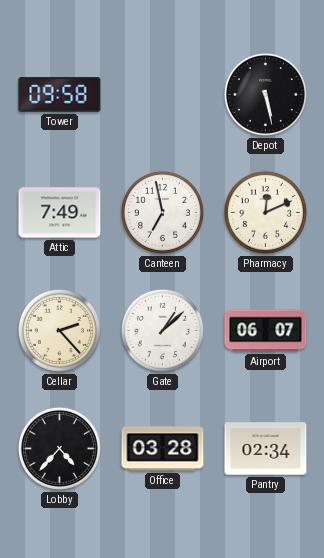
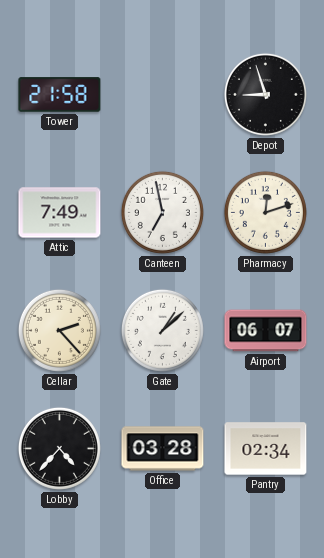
Tower: 09:58 -> 21:58 (60, 95)
Depot: 5:28 -> 8:57 (265, 94)
Pharmacy: 12:11 -> 12:12 (265, 212)
